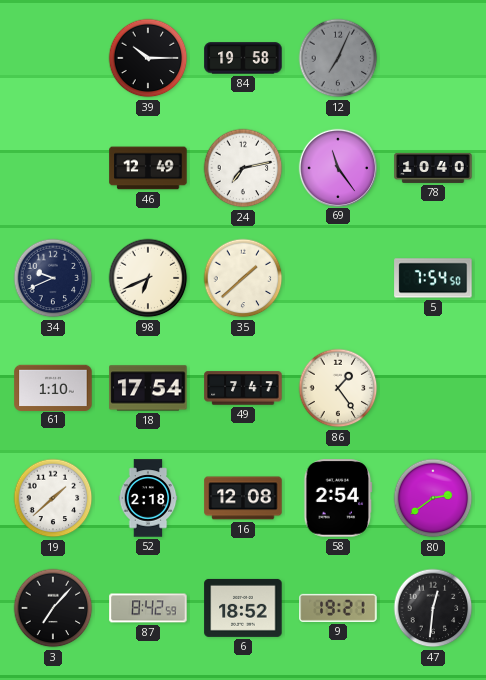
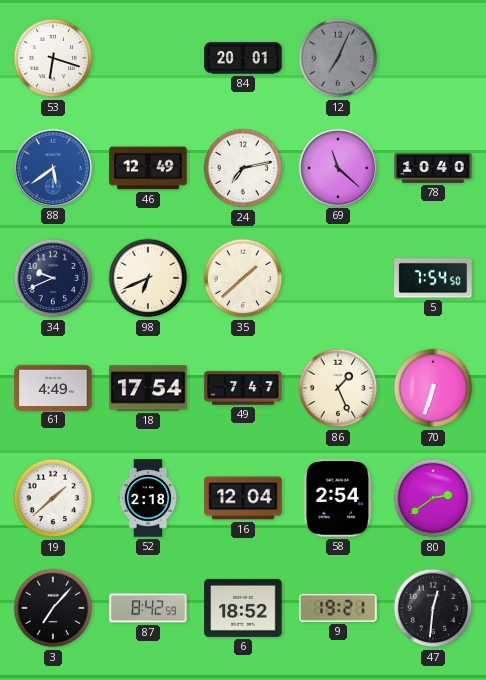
53: none -> 6:18 (53, 58)
39: 10:15 -> none (148, 58)
84: 19:58 -> 20:01 (243, 58)
88: none -> 5:39 (52, 167)
69: 11:24 -> 11:22 (337, 167)
61: 1:10 -> 4:49 (53, 387)
86: 1:24 -> 1:26 (338, 388)
70: none -> 6:33 (433, 388)
16: 12:08 -> 12:04 (243, 498)
